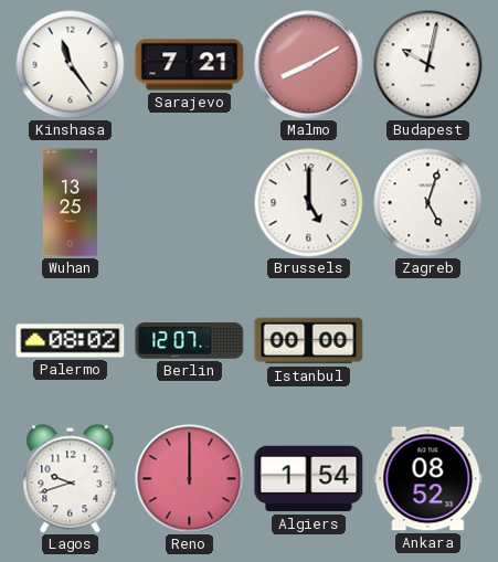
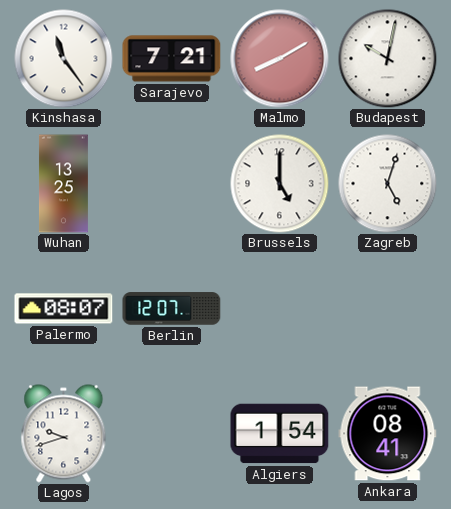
Palermo: 08:02 -> 08:07 (64, 309)
Istanbul: 00:00 -> none (309, 341)
Reno: 12:00 -> none (190, 479)
Ankara: 08:52 -> 08:41 (388, 434)
